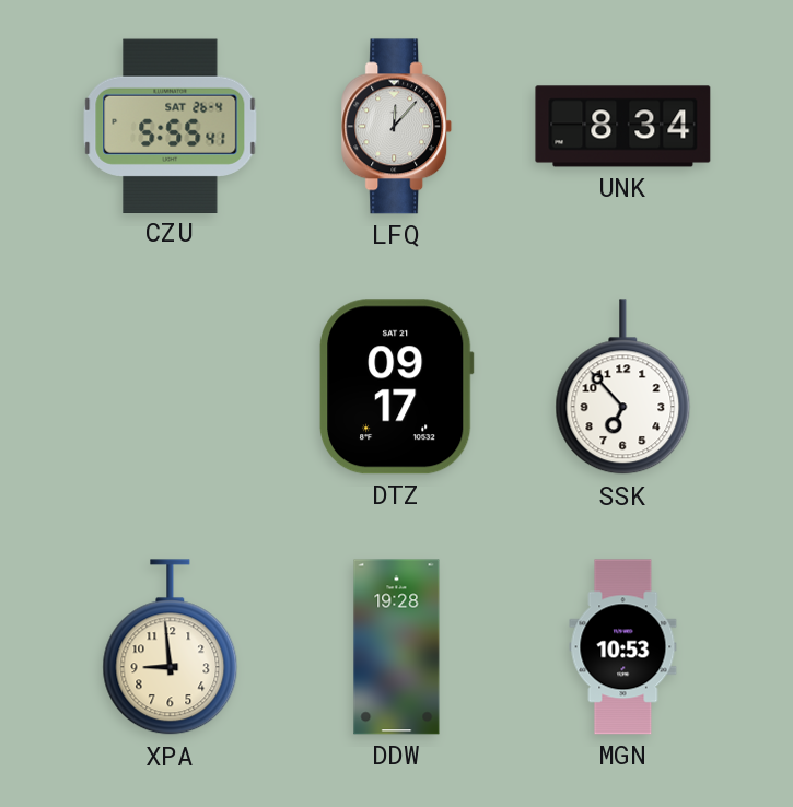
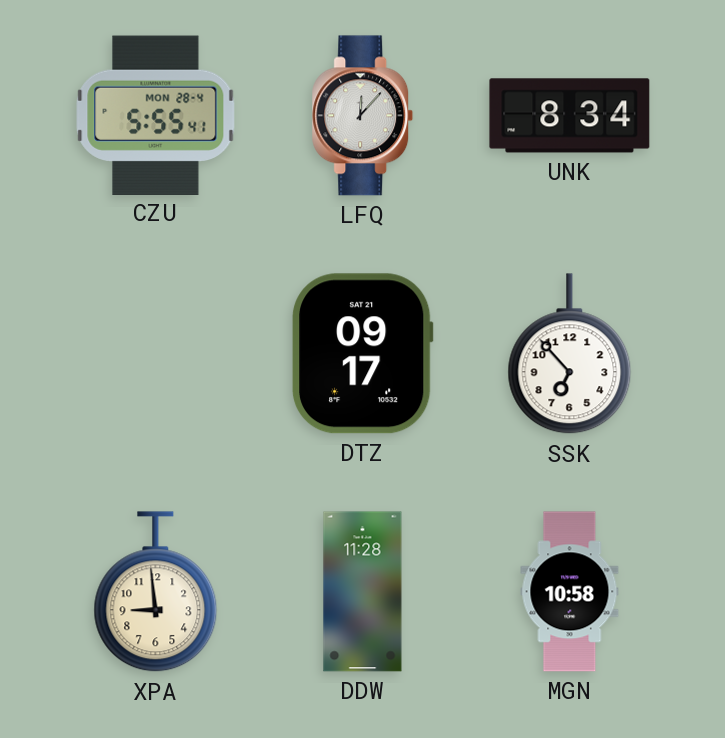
CZU date: SAT 26-4 -> MON 28-4 (156, 115)
DDW: 19:28 -> 11:28 (363, 592)
MGN: 10:53 -> 10:58 (570, 592)
